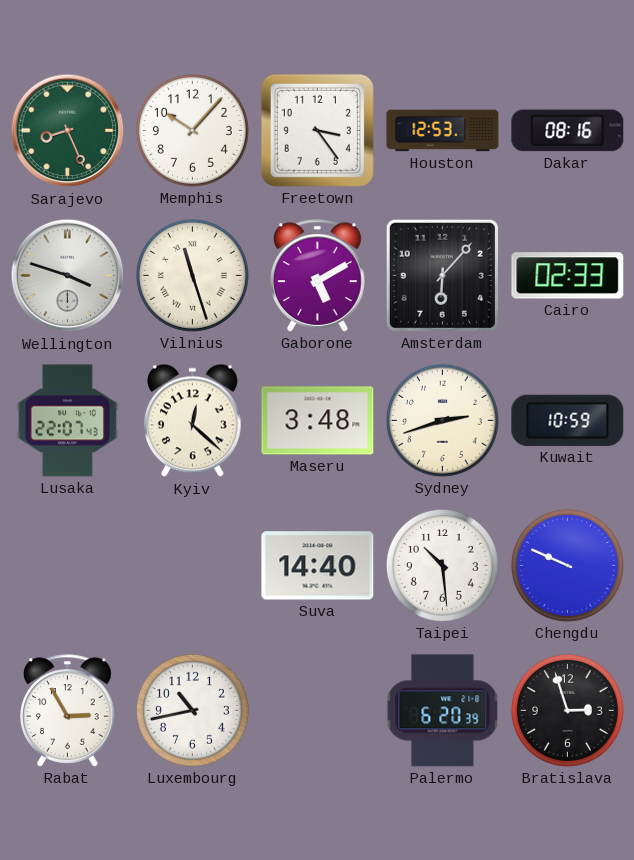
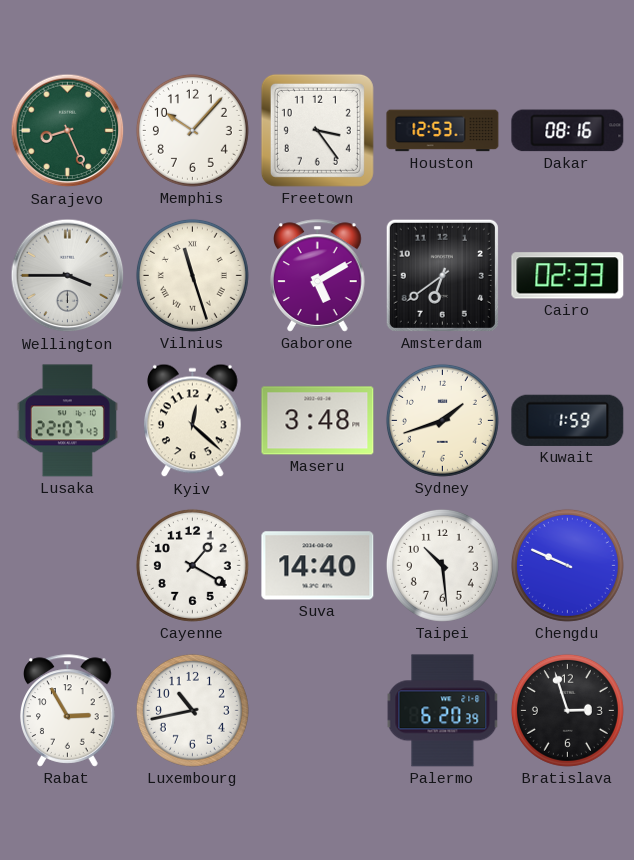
Wellington: 3:48 -> 3:45 (68, 276)
Amsterdam: 6:07 -> 6:39 (442, 275)
Sydney: 2:42 -> 1:42 (442, 420)
Kuwait: 10:59 -> 1:59 (568, 420)
Cayenne: none -> 1:20 (192, 565)
